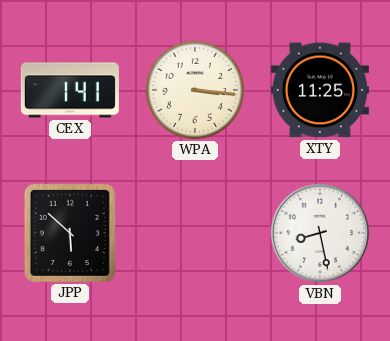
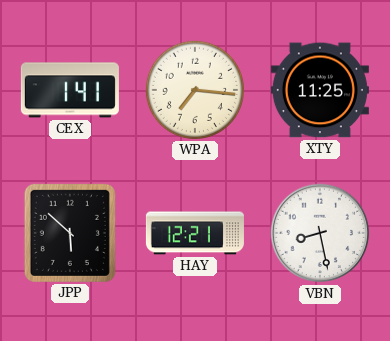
WPA: 3:16 -> 7:16 (195, 90)
HAY: none -> 12:21 (195, 233)
